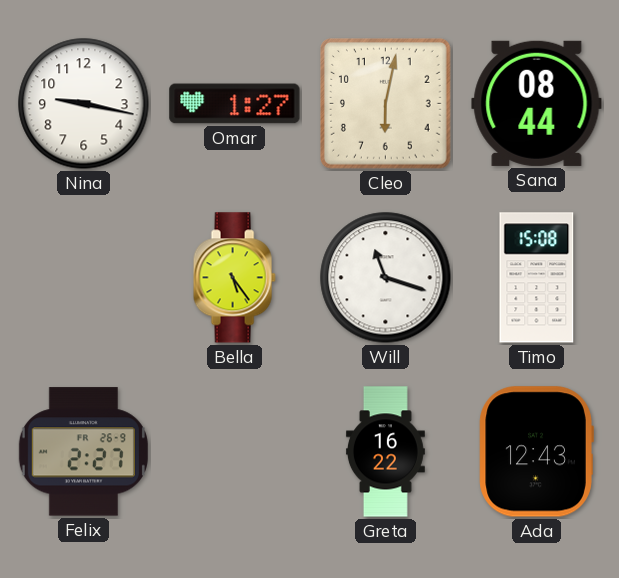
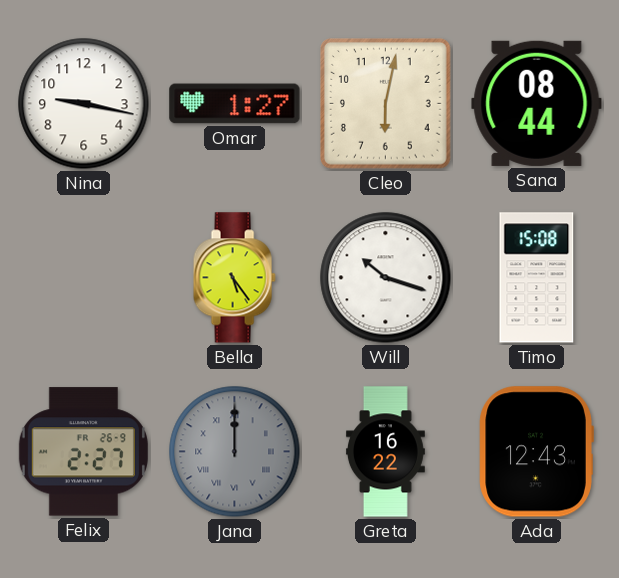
Will: 11:18 -> 10:18 (386, 278)
Jana: none -> 12:00 (235, 452)
